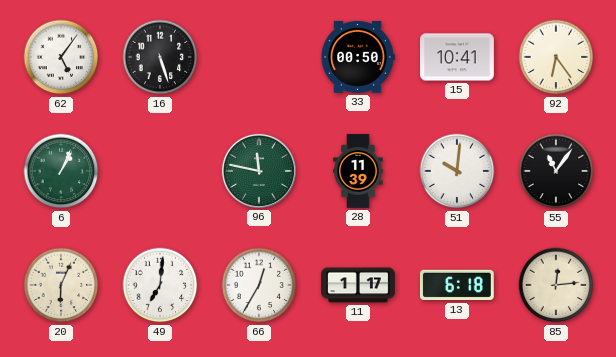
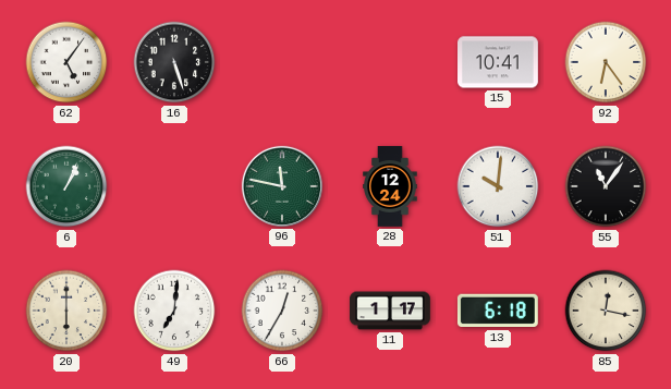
33: 00:50 -> none (358, 57)
28: 11:39 -> 12:24 (390, 186)
20: 6:04 -> 6:00 (66, 311)
85: 12:14 -> 12:17 (606, 311)
